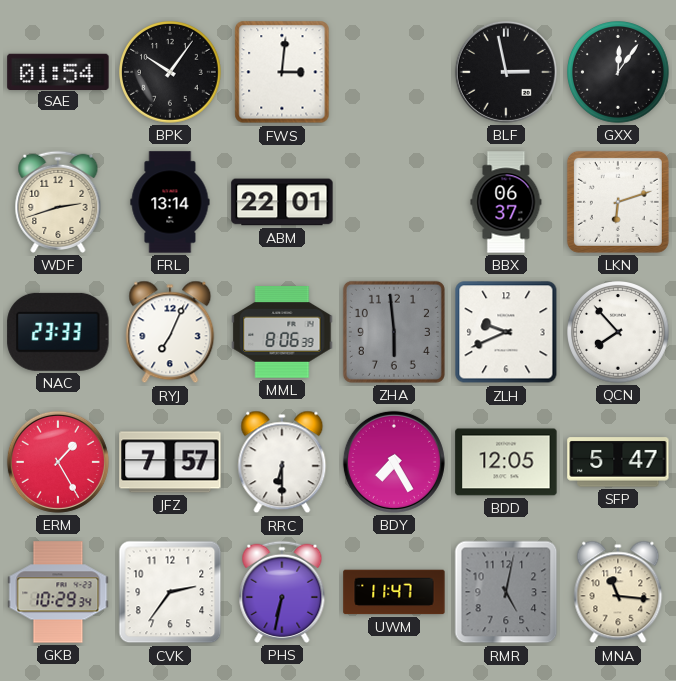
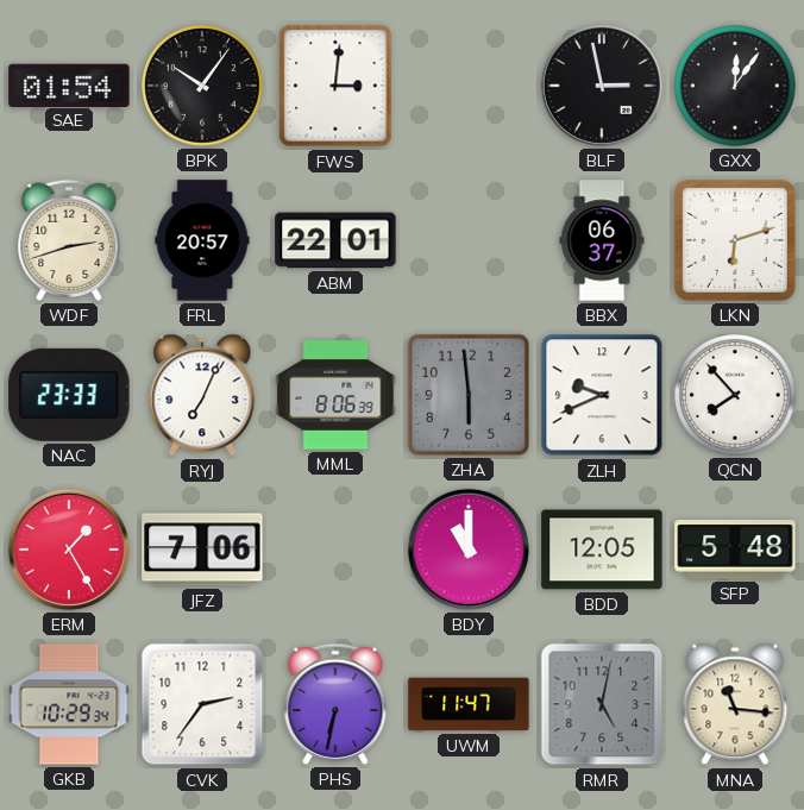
FRL: 13:14 -> 20:57 (202, 240)
JFZ: 7:57 -> 7:06 (202, 550)
RRC: 6:30 -> none (282, 462)
BDY: 7:25 -> 11:00 (469, 550)
SFP: 5:47 -> 5:48 (735, 550)
